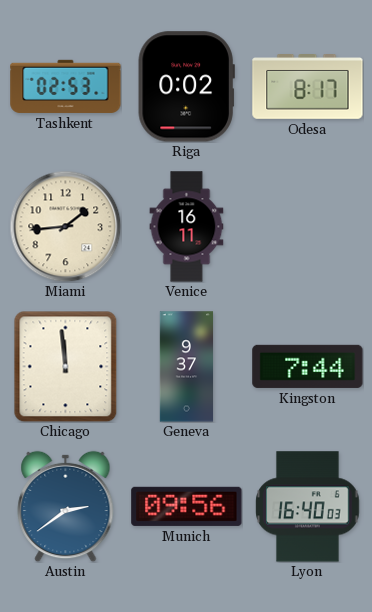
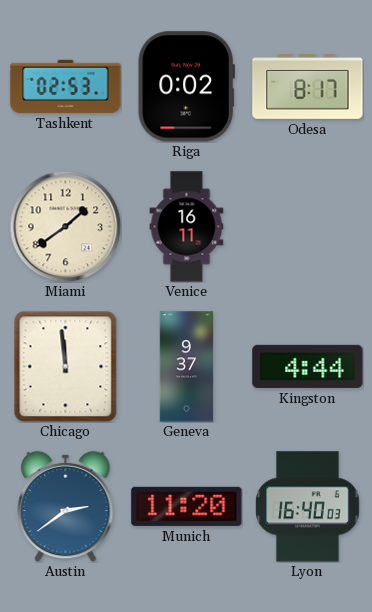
Miami: 1:44 -> 1:39 (65, 226)
Kingston: 7:44 -> 4:44 (308, 366)
Munich: 09:56 -> 11:20 (187, 506)
